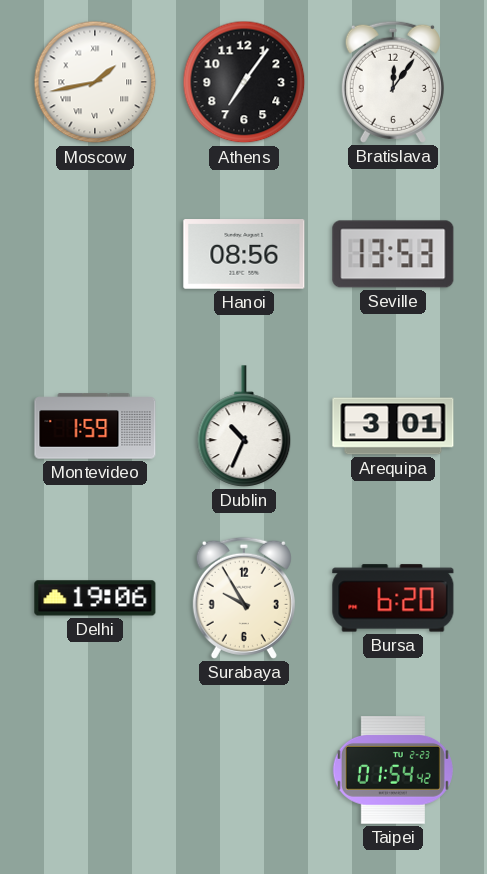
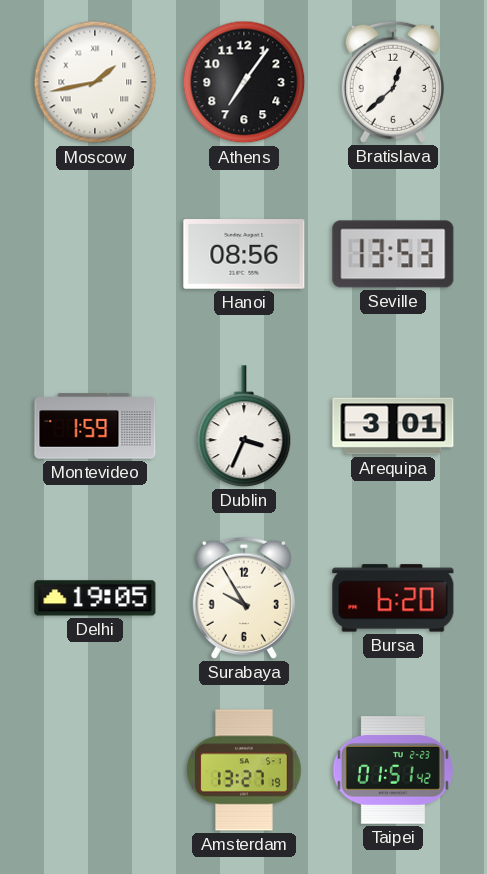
Bratislava: 12:06 -> 12:38 (393, 82)
Dublin: 10:34 -> 3:34 (244, 426)
Delhi: 19:06 -> 19:05 (95, 598)
Amsterdam: none -> 13:27 (244, 770)
Taipei: 01:54 -> 01:51 (393, 770)
